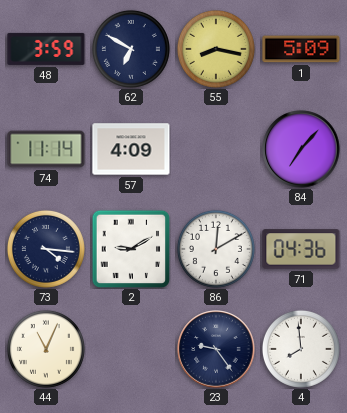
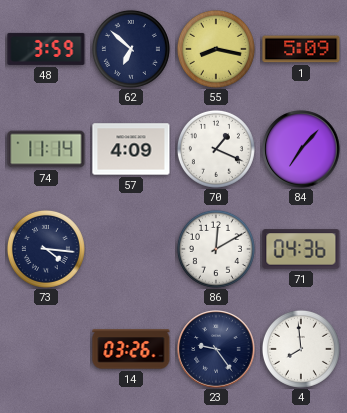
62: 6:50 -> 6:52 (131, 49)
70: none -> 1:19 (216, 149)
2: 9:10 -> none (131, 249)
44: 11:04 -> none (46, 349)
14: none -> 03:26 (131, 349)
